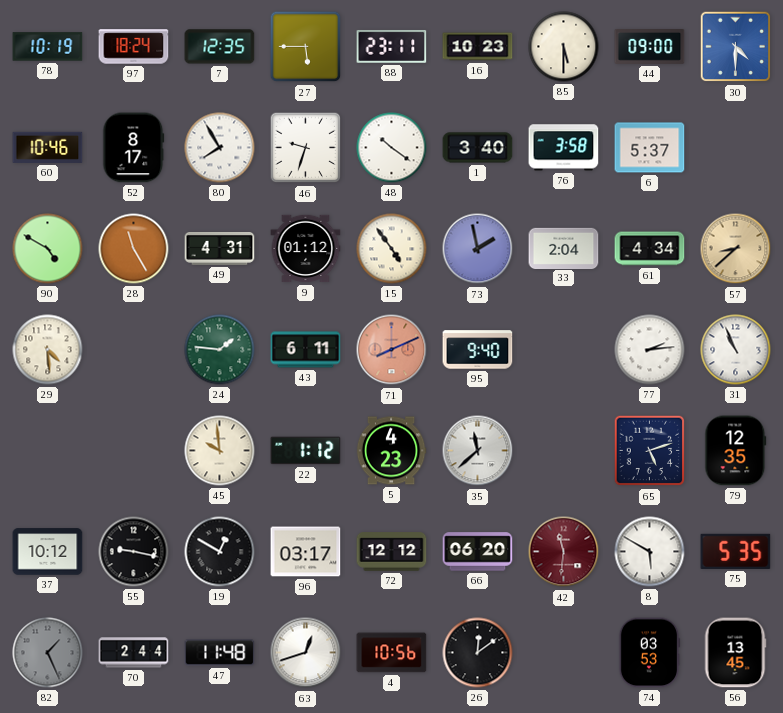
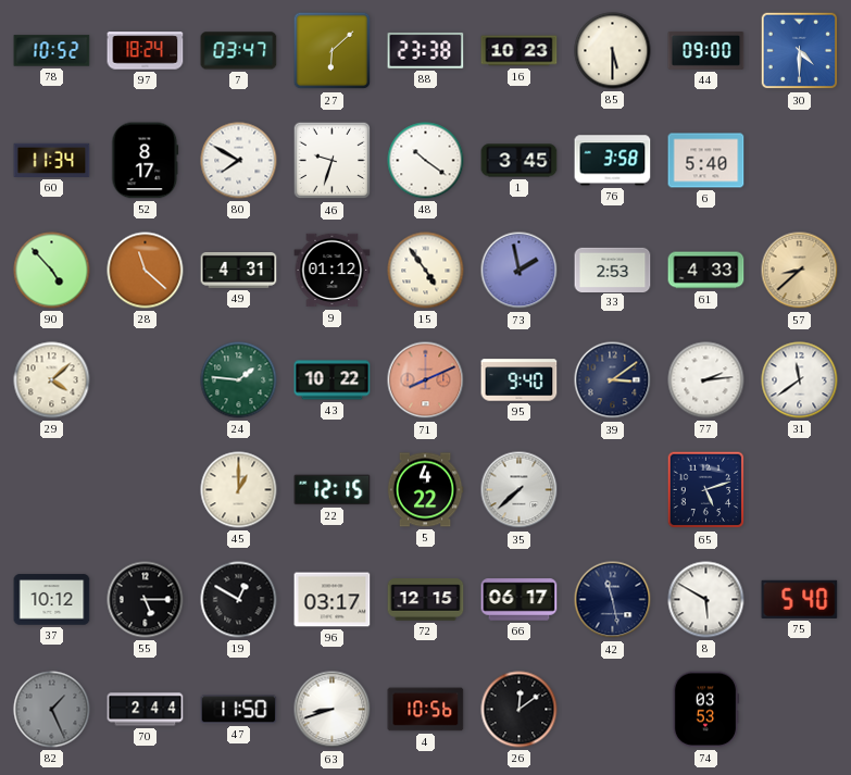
78: 10:19 -> 10:52 (52, 51)
7: 12:35 -> 03:47 (239, 51)
27: 5:45 -> 6:08 (333, 51)
88: 23:11 -> 23:38 (426, 50)
60: 10:46 -> 11:34 (52, 160)
80: 7:55 -> 7:50 (239, 161)
1: 3:40 -> 3:45 (520, 161)
6: 5:37 -> 5:40 (706, 161)
90: 4:50 -> 4:53 (52, 271)
28: 11:25 -> 11:22 (146, 271)
33: 2:04 -> 2:53 (613, 270)
61: 4:34 -> 4:33 (706, 271)
29: 4:29 -> 4:08 (52, 380)
43: 6:11 -> 10:22 (333, 380)
39: none -> 3:09 (613, 380)
31: 10:56 -> 11:39 (800, 380)
45: 9:59 -> 1:00 (239, 490)
22: 1:12 -> 12:15 (333, 490)
5: 4:23 -> 4:22 (425, 490)
35: 11:38 -> 7:38 (520, 490)
79: 12:35 -> none (736, 451)
55: 9:17 -> 5:15 (146, 600)
72: 12:12 -> 12:15 (426, 600)
66: 06:20 -> 06:17 (520, 600)
42: 11:31 -> 11:28 (613, 600)
42 dial: burgundy -> navy (613, 600)
75: 5:35 -> 5:40 (800, 599)
47: 11:48 -> 11:50 (239, 710)
63: 12:42 -> 8:42 (333, 710)
56: 13:45 -> none (735, 653)
